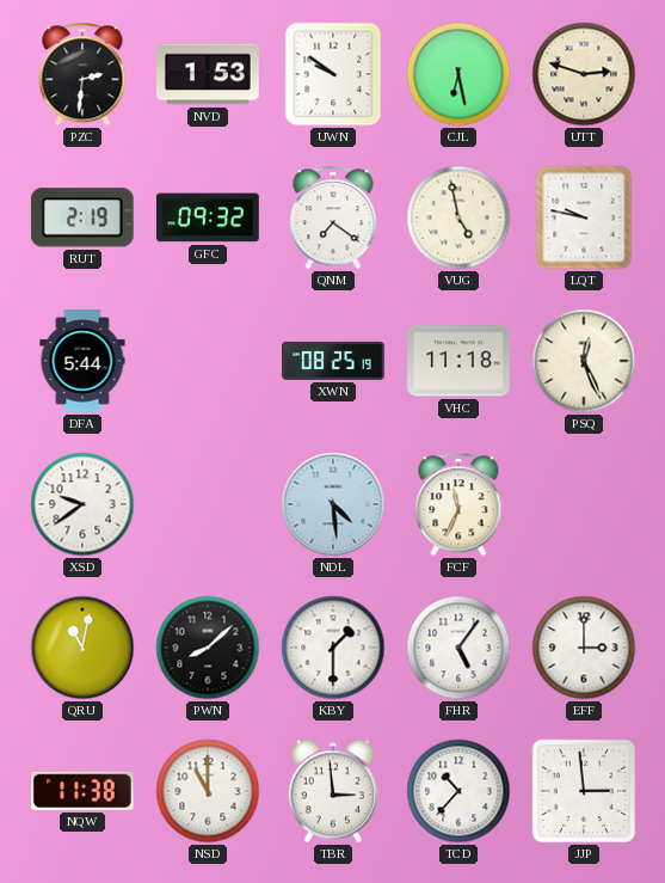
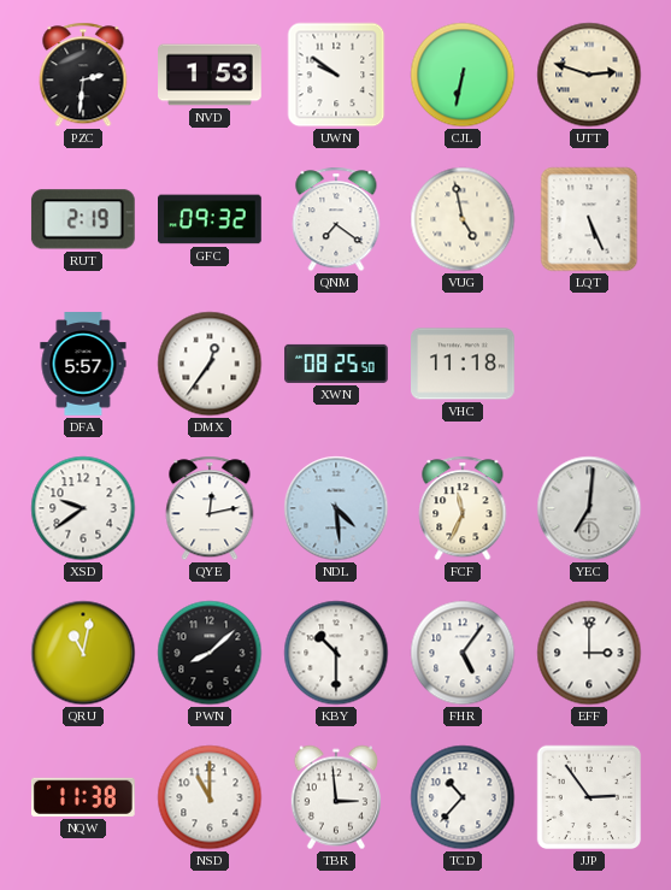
CJL: 6:28 -> 6:32 (463, 75)
LQT: 9:47 -> 5:26 (589, 219)
DFA: 5:44 -> 5:57 (83, 364)
DMX: none -> 12:36 (210, 364)
XWN: 08:25:19 -> 08:25:50 (336, 364)
PSQ: 12:26 -> none (584, 361)
QYE: none -> 12:13 (210, 508)
YEC: none -> 7:01 (589, 508)
KBY: 1:30 -> 10:30 (336, 653)
JJP: 2:59 -> 2:54 (589, 797)
